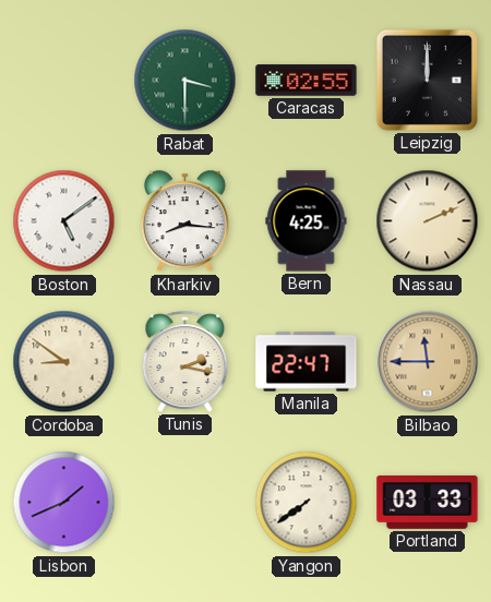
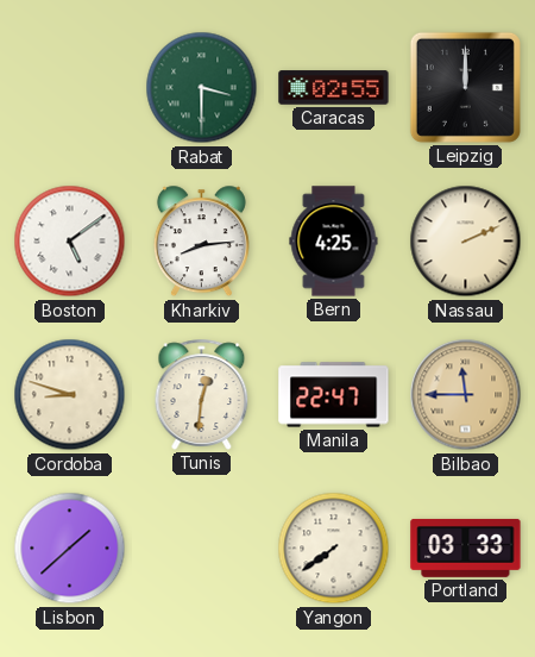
Kharkiv: 8:16 -> 8:14 (201, 242)
Cordoba: 8:51 -> 8:48 (70, 395)
Tunis: 2:17 -> 12:31 (202, 394)
Lisbon: 1:41 -> 1:38 (70, 549)
